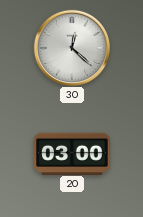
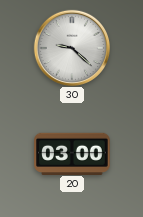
30: 12:22 -> 9:22 (71, 47)
